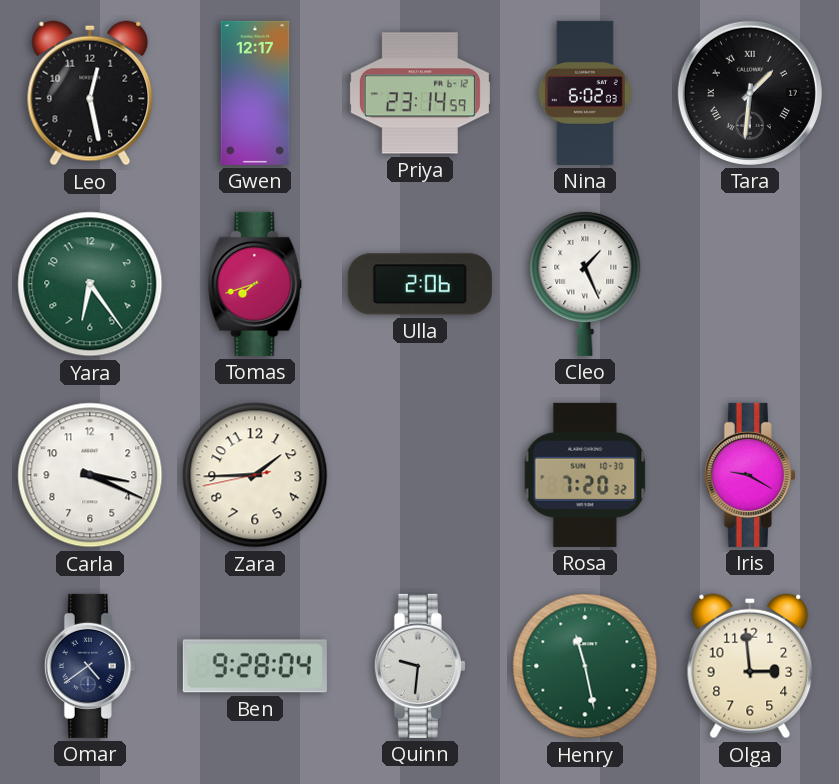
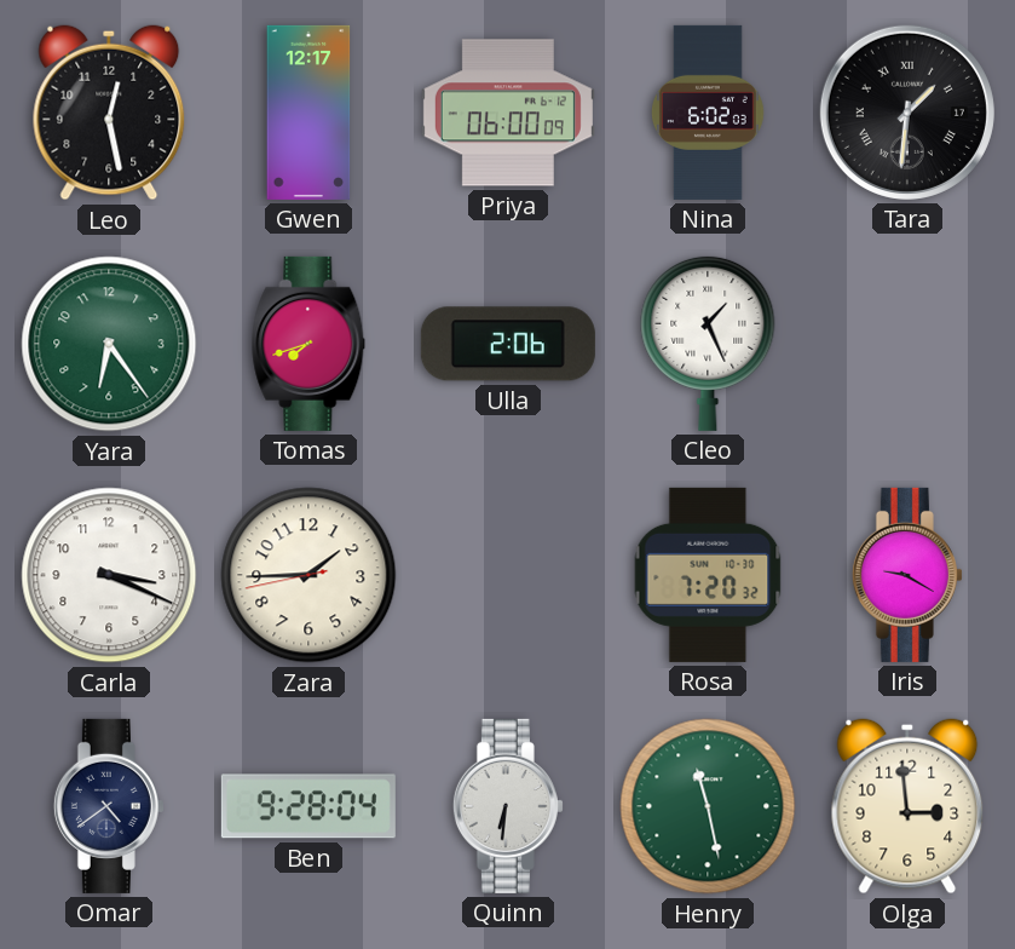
Priya: 23:14 -> 06:00 (508, 113)
Quinn: 9:31 -> 6:31 (508, 806)
